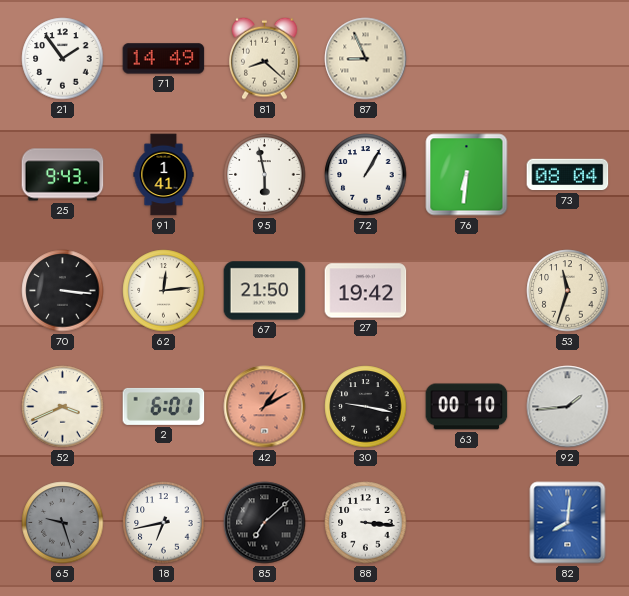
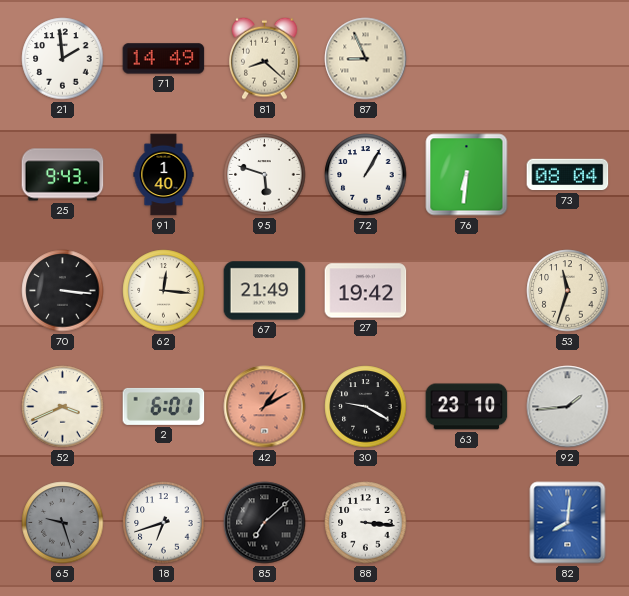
21: 1:54 -> 1:59 (63, 59)
91: 1:41 -> 1:40 (164, 175)
95: 5:58 -> 5:48 (265, 175)
62: 12:14 -> 12:16 (164, 291)
67: 21:50 -> 21:49 (265, 291)
30: 9:17 -> 9:20 (366, 407)
63: 00:10 -> 23:10 (467, 407)
18: 6:43 -> 6:42 (164, 523)
